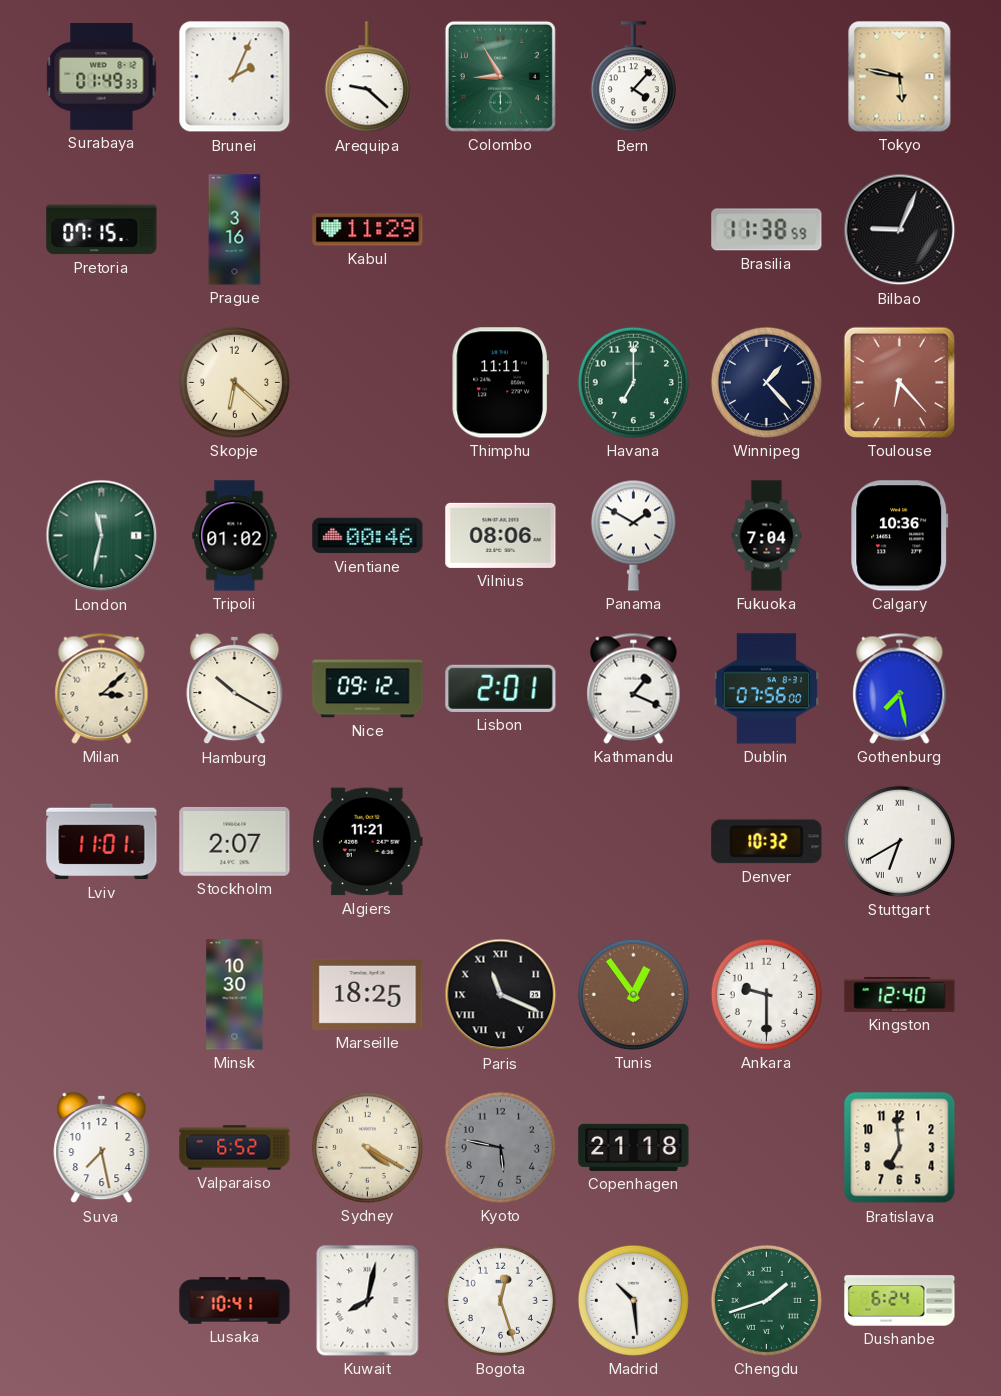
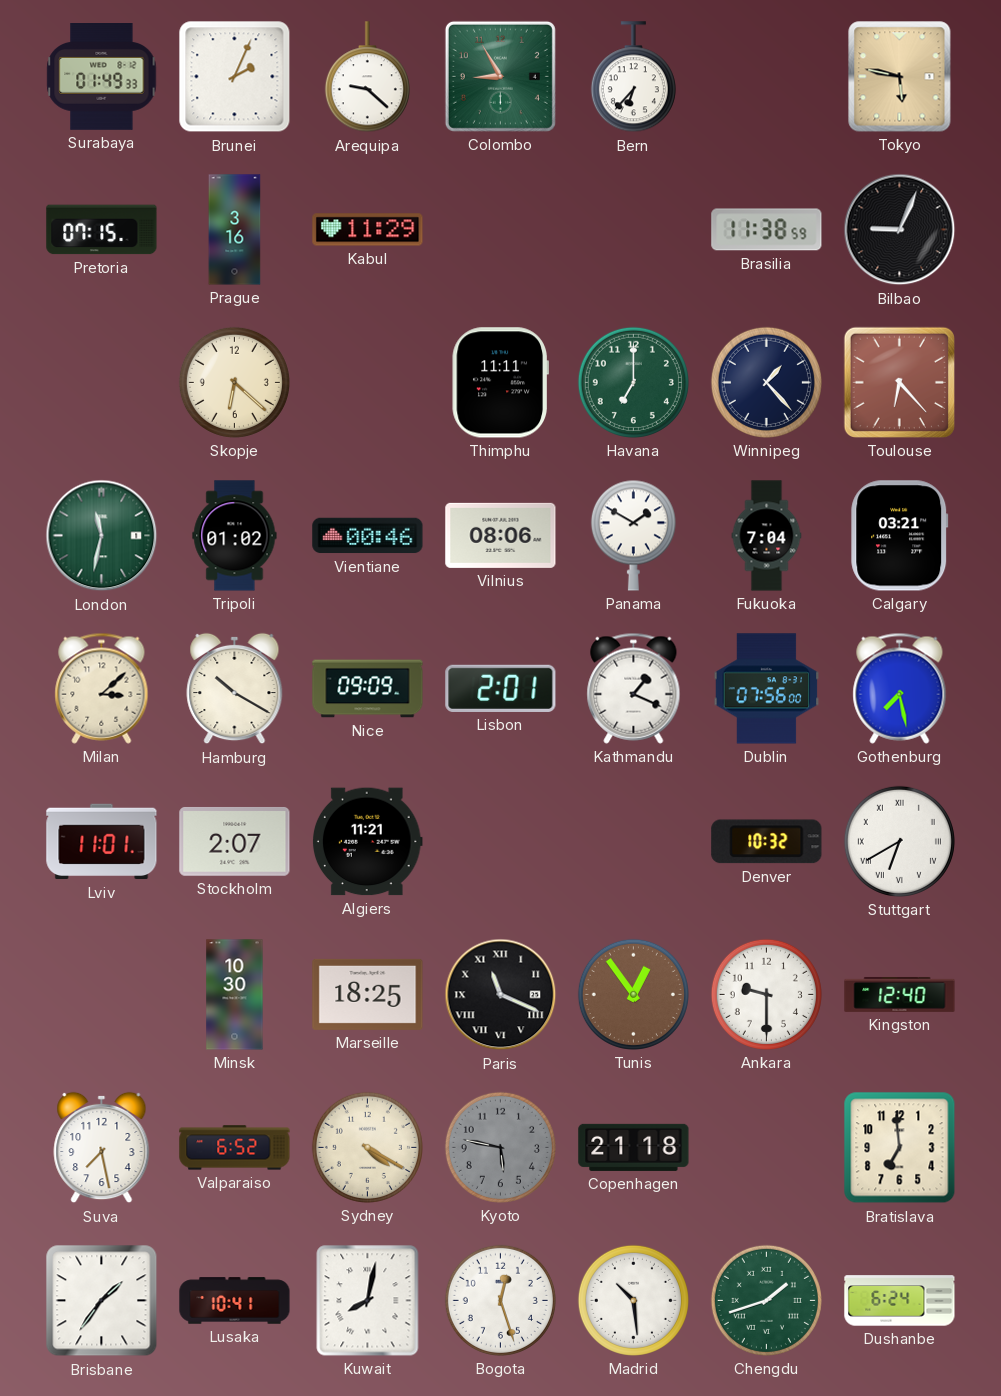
Bern: 4:07 -> 6:37 (633, 77)
Calgary: 10:36 -> 03:21 (900, 536)
Nice: 09:12 -> 09:09 (368, 689)
Brisbane: none -> 1:36 (102, 1301)
